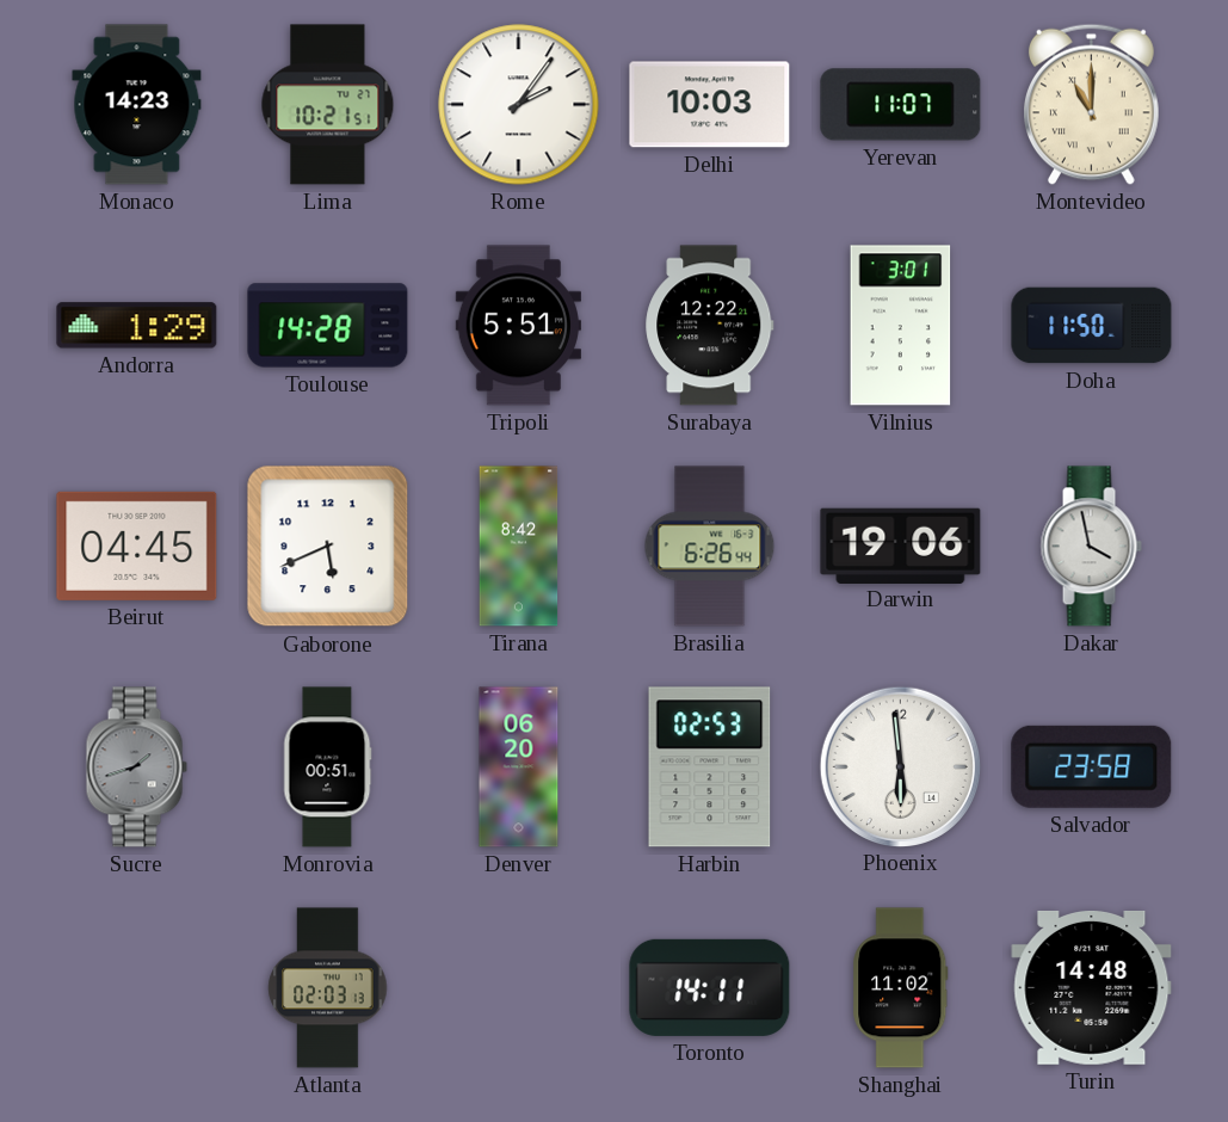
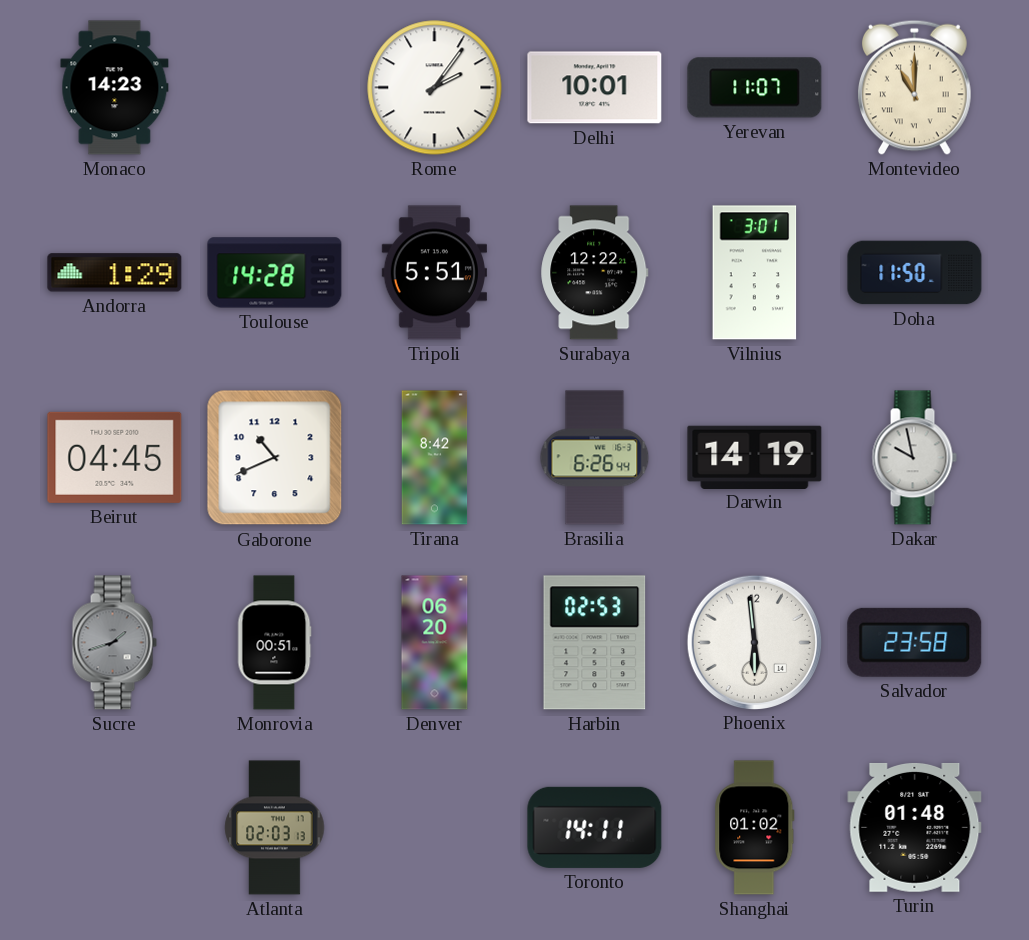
Lima: 10:21 -> none (328, 105)
Delhi: 10:03 -> 10:01 (595, 88)
Gaborone: 5:41 -> 10:41 (275, 458)
Darwin: 19:06 -> 14:19 (755, 457)
Dakar: 3:58 -> 9:58 (914, 458)
Shanghai: 11:02 -> 01:02 (755, 828)
Turin: 14:48 -> 01:48 (915, 827)
